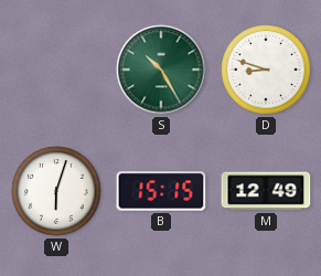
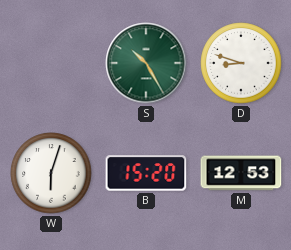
B: 15:15 -> 15:20 (146, 173)
M: 12:49 -> 12:53 (241, 173)
